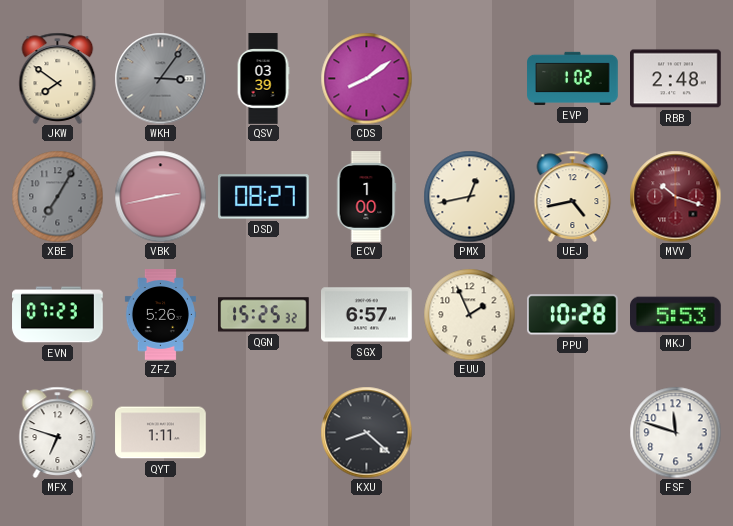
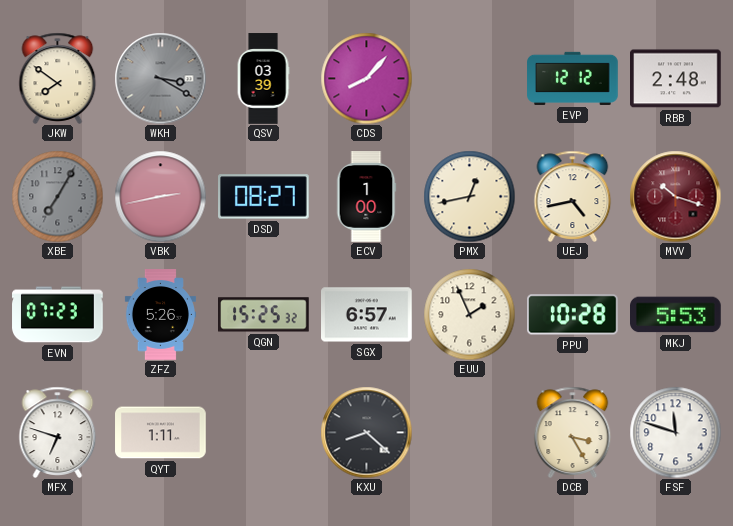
WKH: 3:06 -> 3:20 (160, 78)
CDS: 8:09 -> 8:07 (366, 78)
EVP: 1:02 -> 12:12 (573, 78)
DCB: none -> 3:25 (573, 432)
